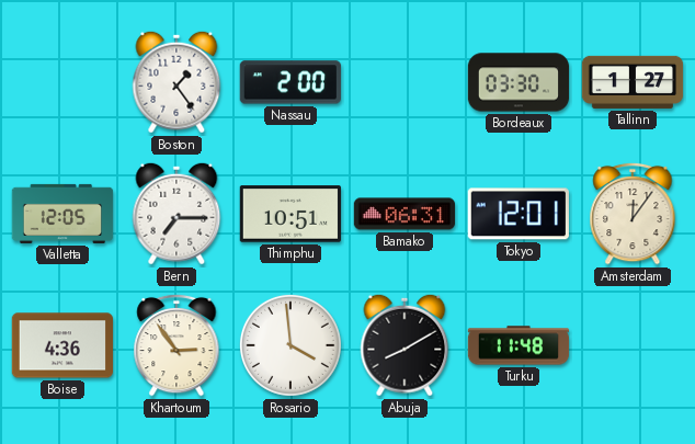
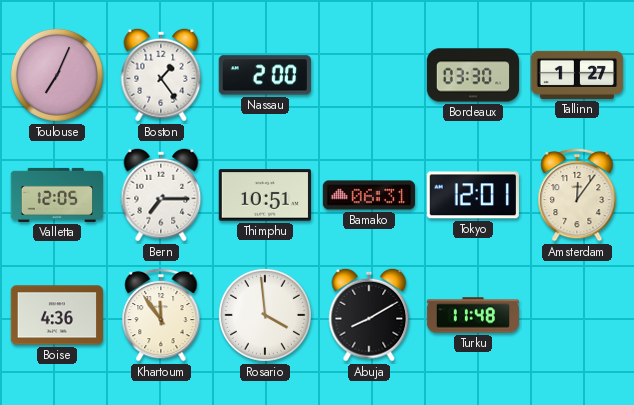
Toulouse: none -> 7:04 (57, 75)
Khartoum: 2:54 -> 11:54 (161, 315)
